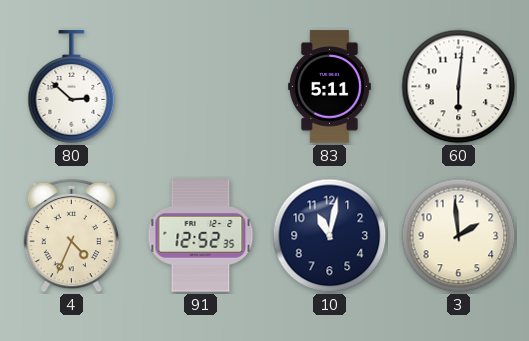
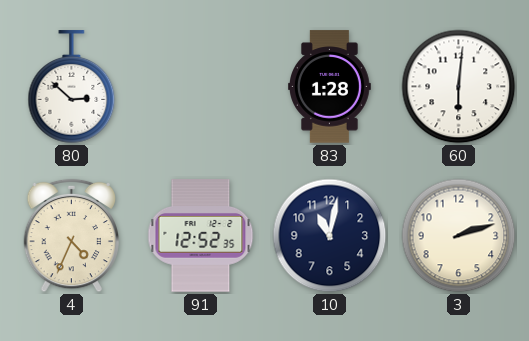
83: 5:11 -> 1:28 (330, 87)
3: 1:59 -> 2:12 (459, 236)
